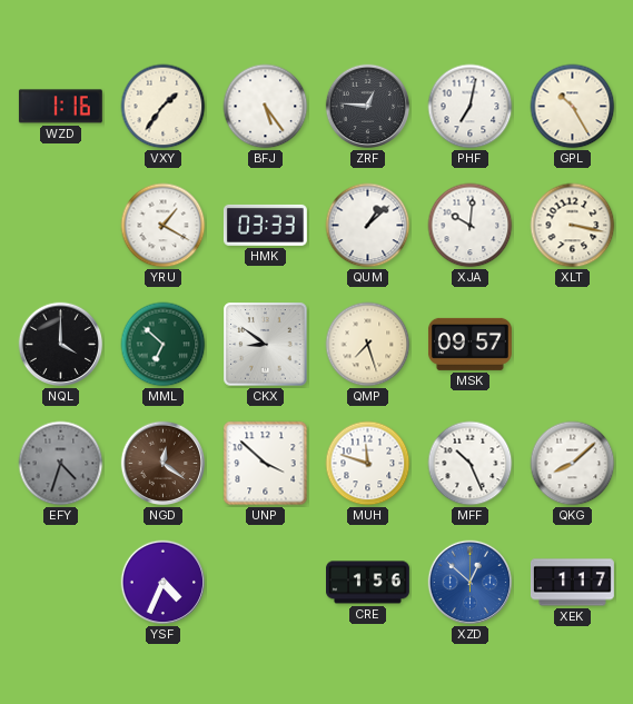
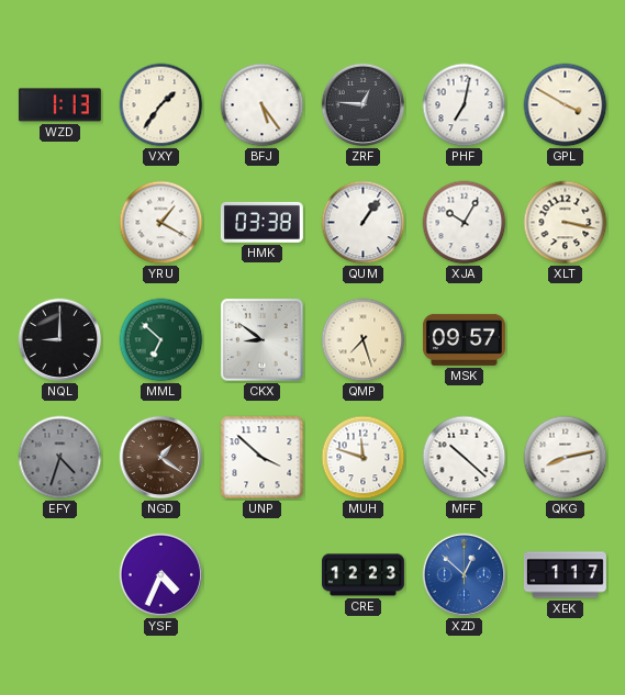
WZD: 1:16 -> 1:13 (59, 105)
GPL: 10:25 -> 3:50 (566, 105)
HMK: 03:33 -> 03:38 (261, 222)
QUM: 1:08 -> 1:06 (364, 223)
XJA: 10:01 -> 10:05 (465, 223)
NQL: 4:00 -> 9:00 (60, 340)
NGD: 12:21 -> 1:21 (161, 458)
MFF: 10:26 -> 10:22 (465, 458)
QKG: 8:08 -> 8:13 (566, 458)
CRE: 1:56 -> 12:23 (364, 575)
